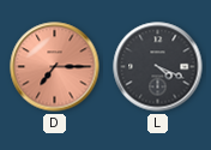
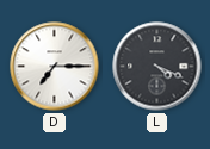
D dial: salmon -> white (55, 67)
